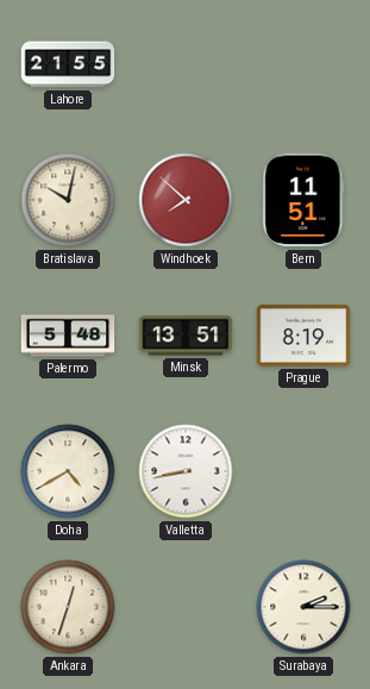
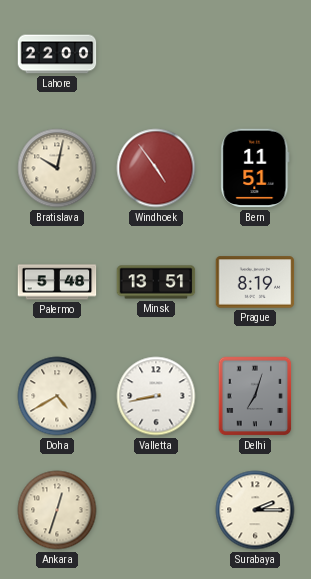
Lahore: 21:55 -> 22:00 (57, 54)
Windhoek: 7:52 -> 4:54 (156, 168)
Delhi: none -> 7:03 (255, 396)
